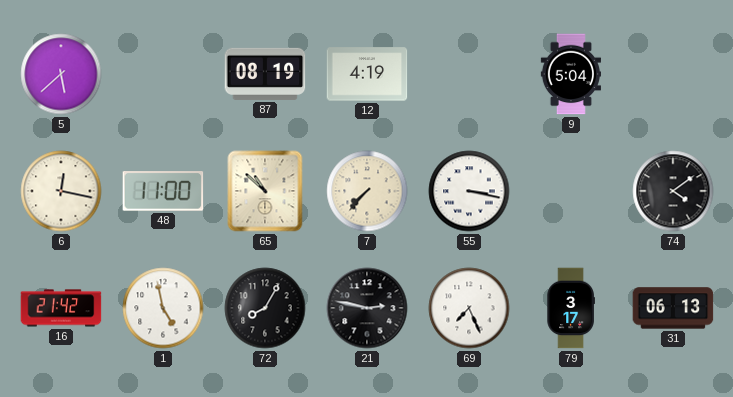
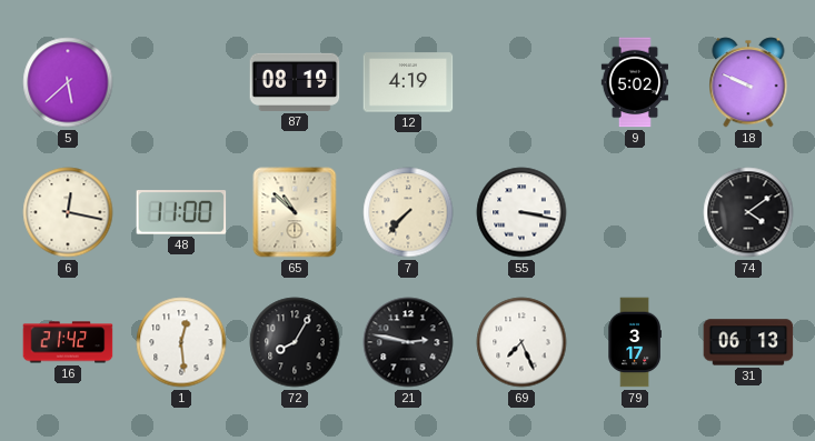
9: 5:04 -> 5:02 (634, 82)
18: none -> 9:49 (748, 82)
1: 4:58 -> 12:29 (181, 342)
